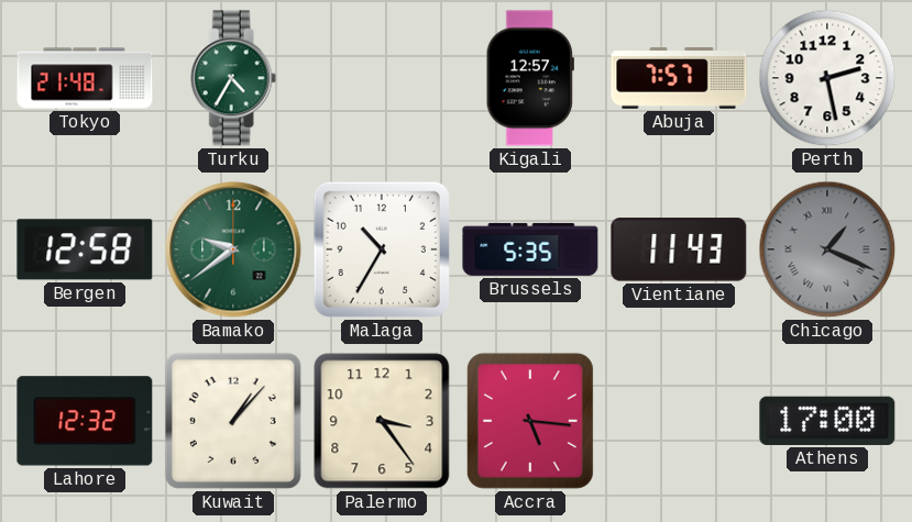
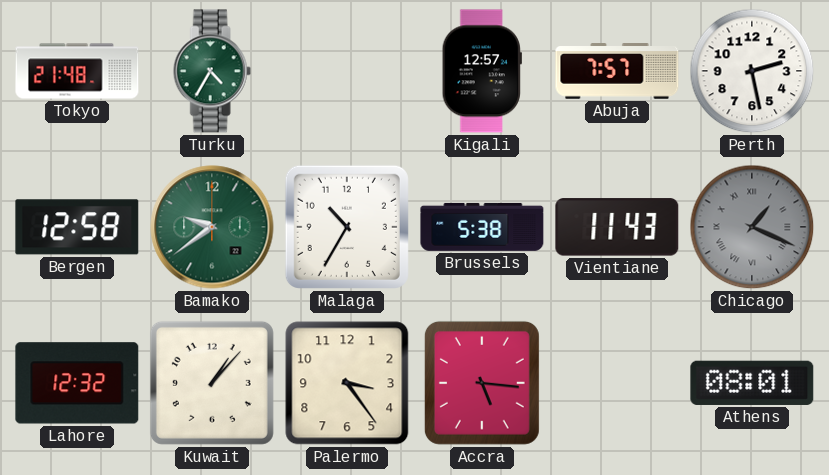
Brussels: 5:35 -> 5:38 (482, 227)
Athens: 17:00 -> 08:01 (752, 383)
